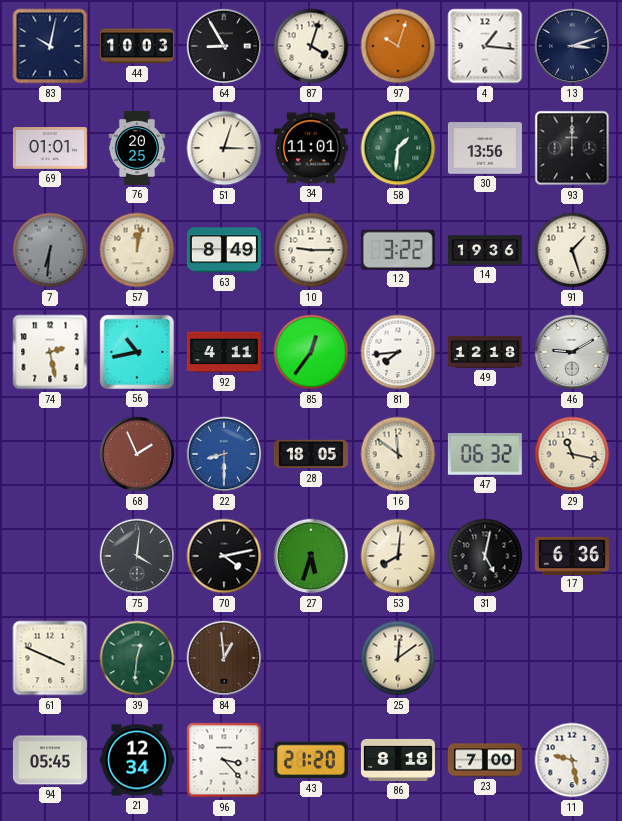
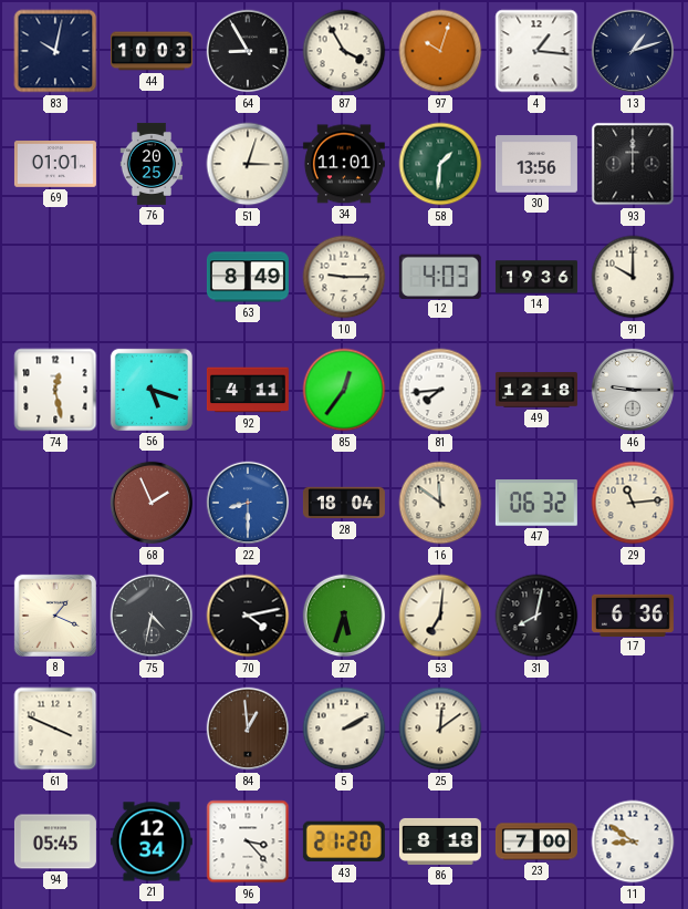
87: 4:03 -> 3:55 (344, 51)
13: 3:12 -> 1:12 (633, 51)
7: 6:31 -> none (50, 250)
57: 12:02 -> none (137, 250)
12: 3:22 -> 4:03 (440, 276)
91: 1:27 -> 10:00 (633, 277)
74: 2:28 -> 12:28 (55, 390)
56: 10:43 -> 5:18 (152, 390)
46: 9:10 -> 9:15 (633, 390)
28: 18:05 -> 18:04 (344, 503)
29: 11:17 -> 11:14 (633, 503)
8: none -> 1:19 (55, 616)
75: 4:01 -> 4:32 (152, 616)
53: 8:01 -> 7:01 (440, 616)
31: 5:02 -> 8:02 (536, 616)
39: 12:31 -> none (137, 658)
5: none -> 2:10 (344, 729)
11: 9:28 -> 8:51 (633, 841)
